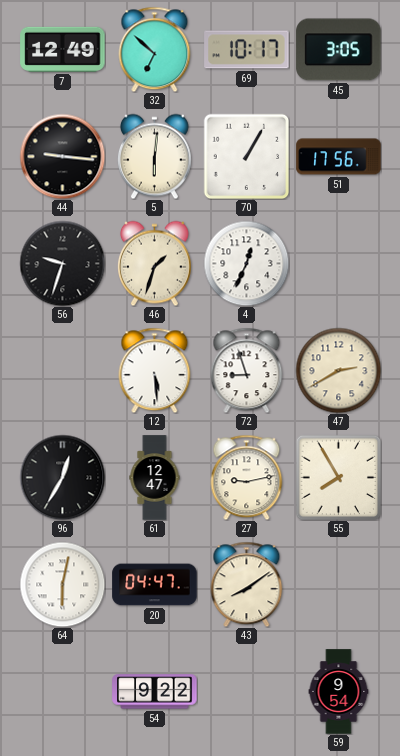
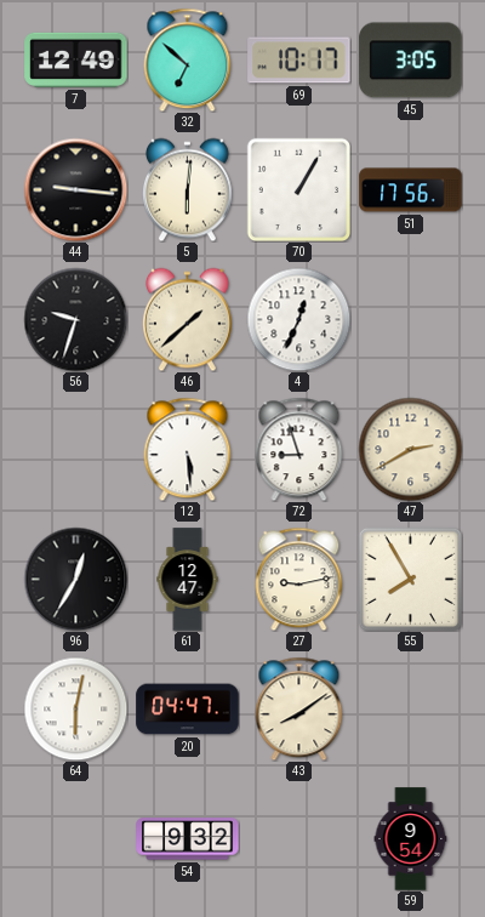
46: 1:33 -> 1:38 (187, 319)
54: 9:22 -> 9:32 (188, 839)
